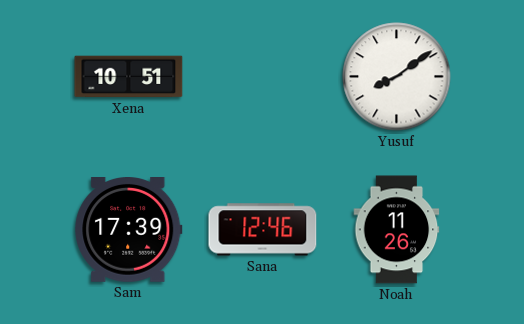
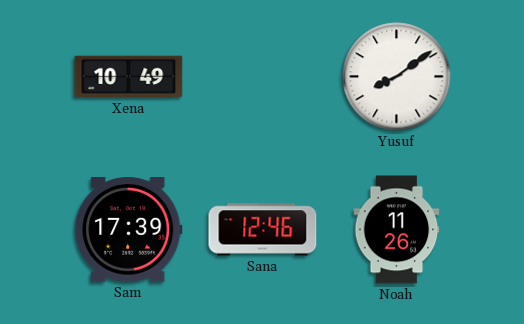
Xena: 10:51 -> 10:49 (129, 77)
